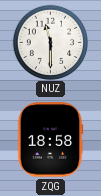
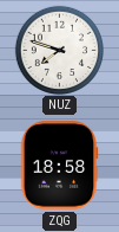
NUZ: 11:30 -> 7:48 (59, 50)
